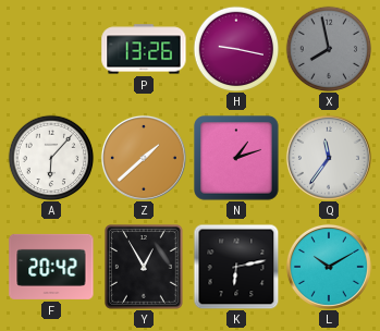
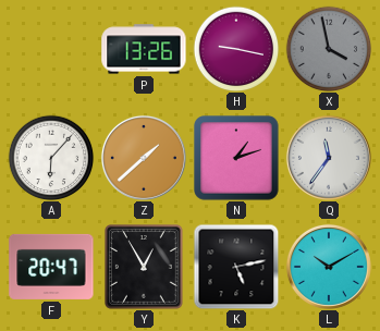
X: 7:58 -> 3:58 (329, 49)
F: 20:42 -> 20:47 (51, 267)
K: 6:13 -> 5:13 (236, 267)
